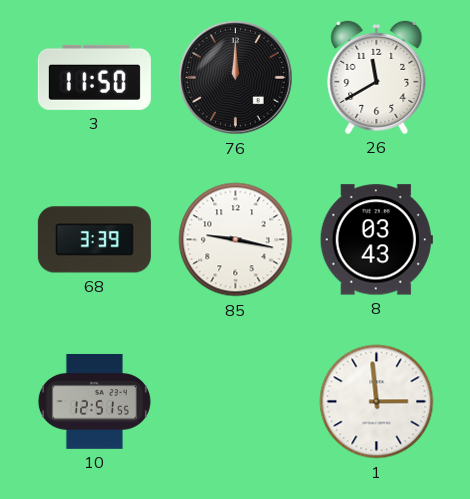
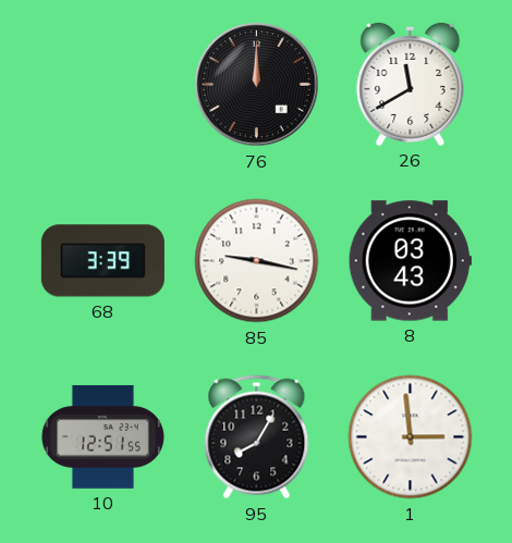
3: 11:50 -> none (94, 77)
95: none -> 8:05 (257, 437)
